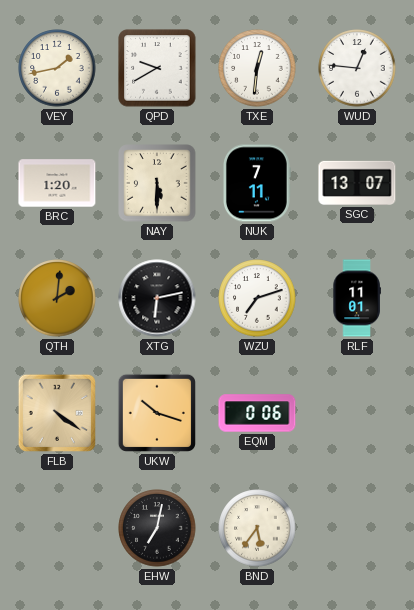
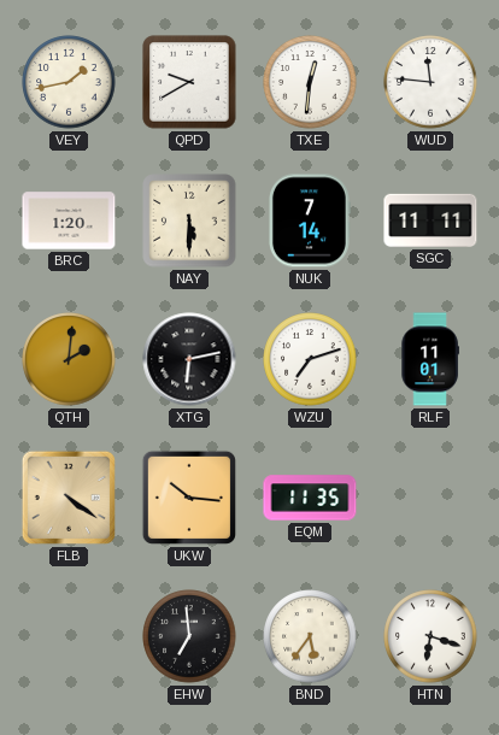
WUD: 12:46 -> 11:46 (430, 82)
NUK: 7:11 -> 7:14 (309, 220)
SGC: 13:07 -> 11:11 (430, 220)
UKW: 10:18 -> 10:16 (189, 498)
EQM: 0:06 -> 11:35 (310, 498)
EHW: 7:02 -> 6:59 (189, 636)
HTN: none -> 6:18 (430, 636)
